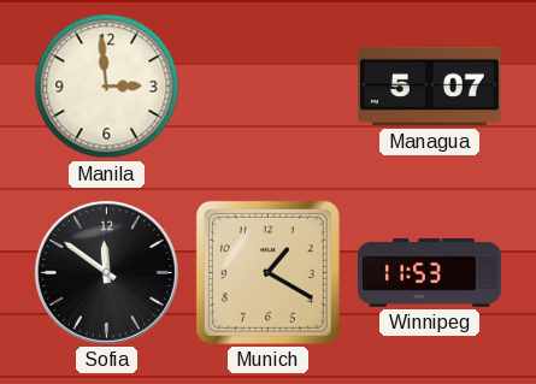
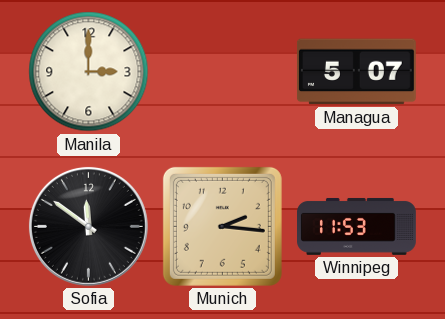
Manila: 2:59 -> 3:00 (89, 72)
Munich: 1:20 -> 2:16 (222, 226)
